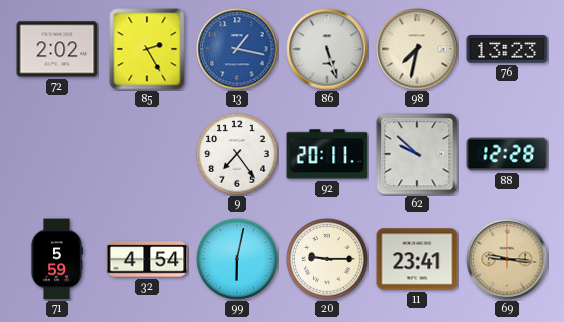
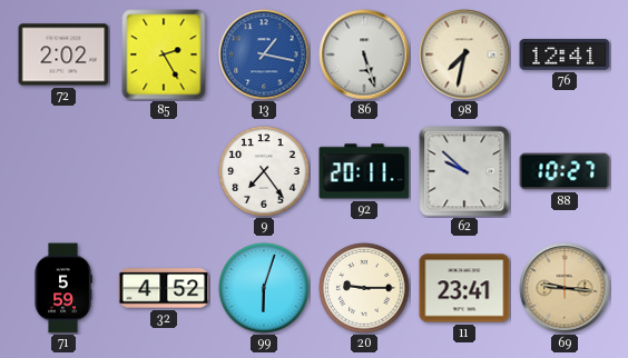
76: 13:23 -> 12:41 (565, 54)
88: 12:28 -> 10:27 (565, 171)
32: 4:54 -> 4:52 (164, 288)
99: 6:02 -> 6:03 (264, 288)
